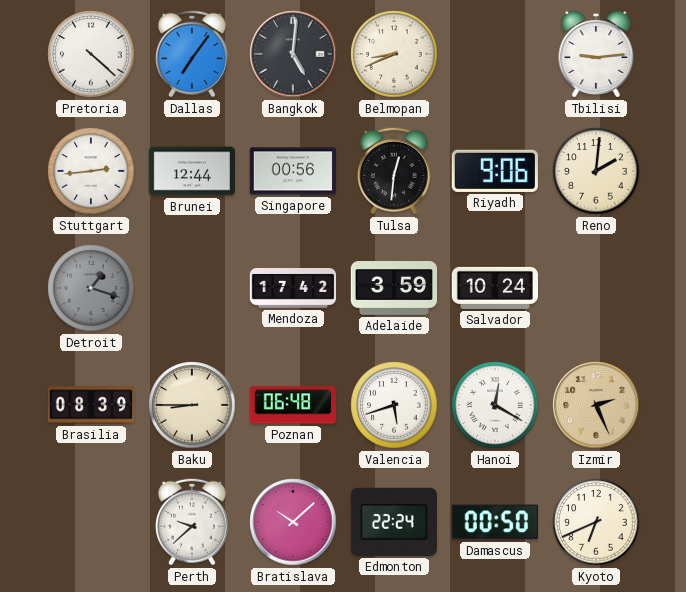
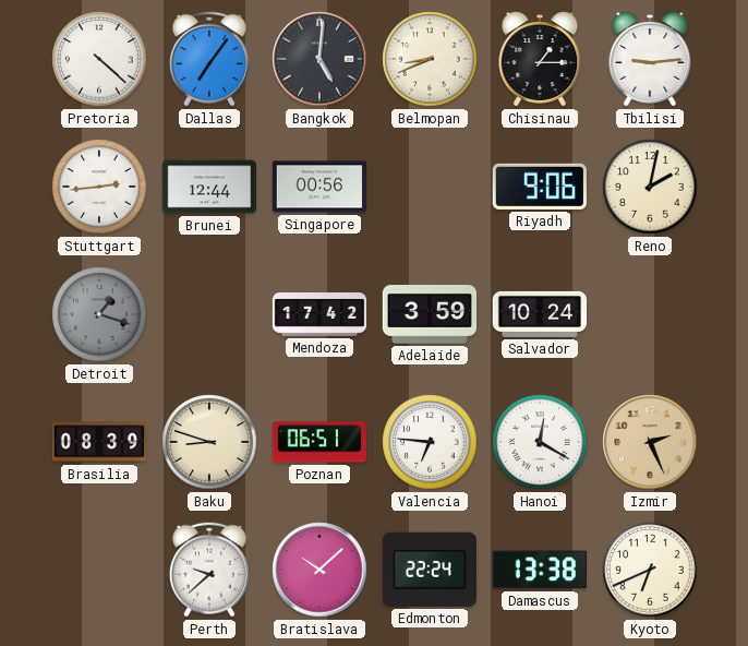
Chisinau: none -> 1:15 (540, 60)
Tulsa: 12:31 -> none (394, 171)
Reno: 2:01 -> 2:02 (650, 187)
Baku: 8:45 -> 8:48 (209, 442)
Poznan: 06:48 -> 06:51 (318, 442)
Valencia: 5:42 -> 6:46 (430, 442)
Damascus: 00:50 -> 13:38 (540, 570)
